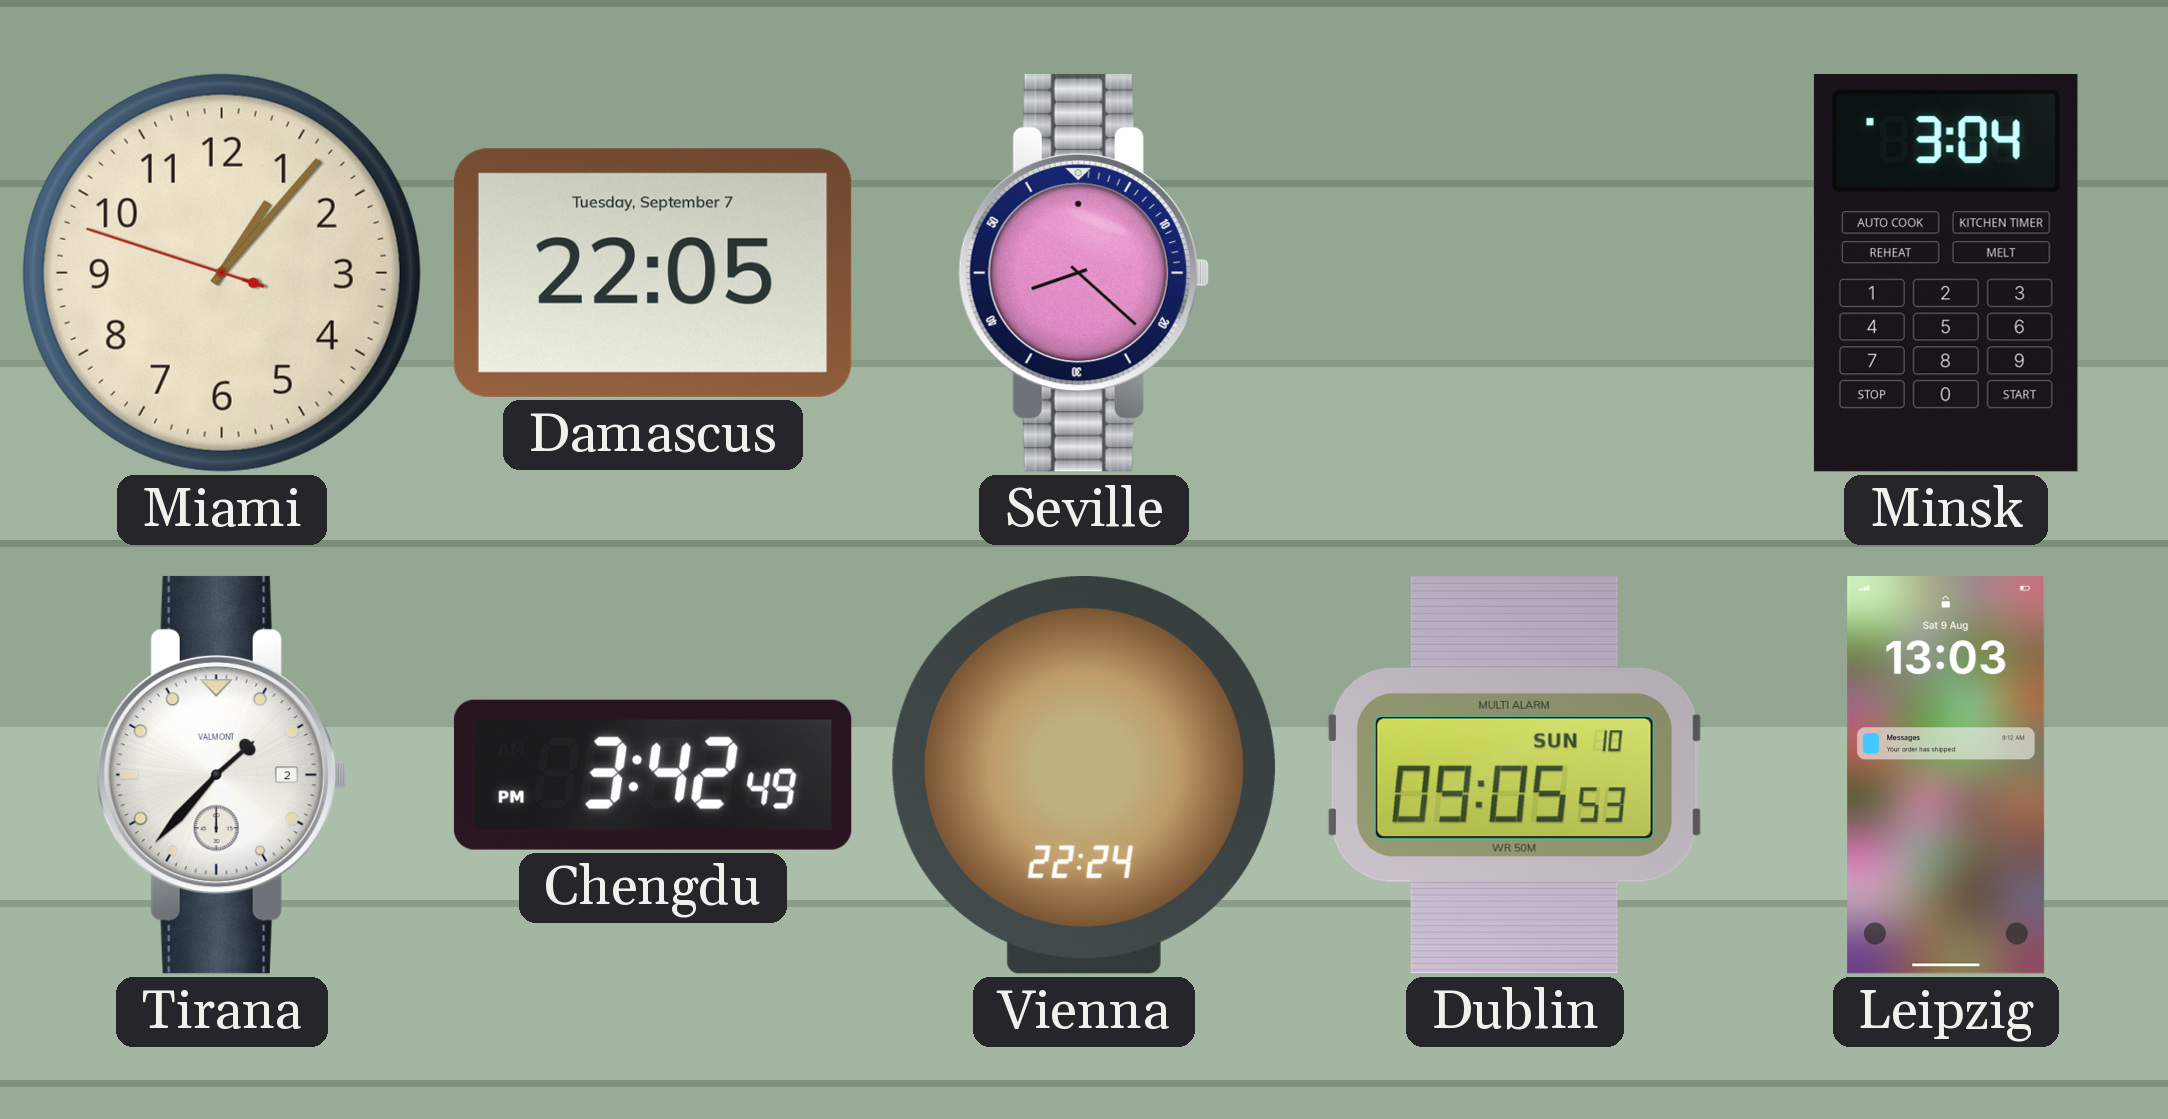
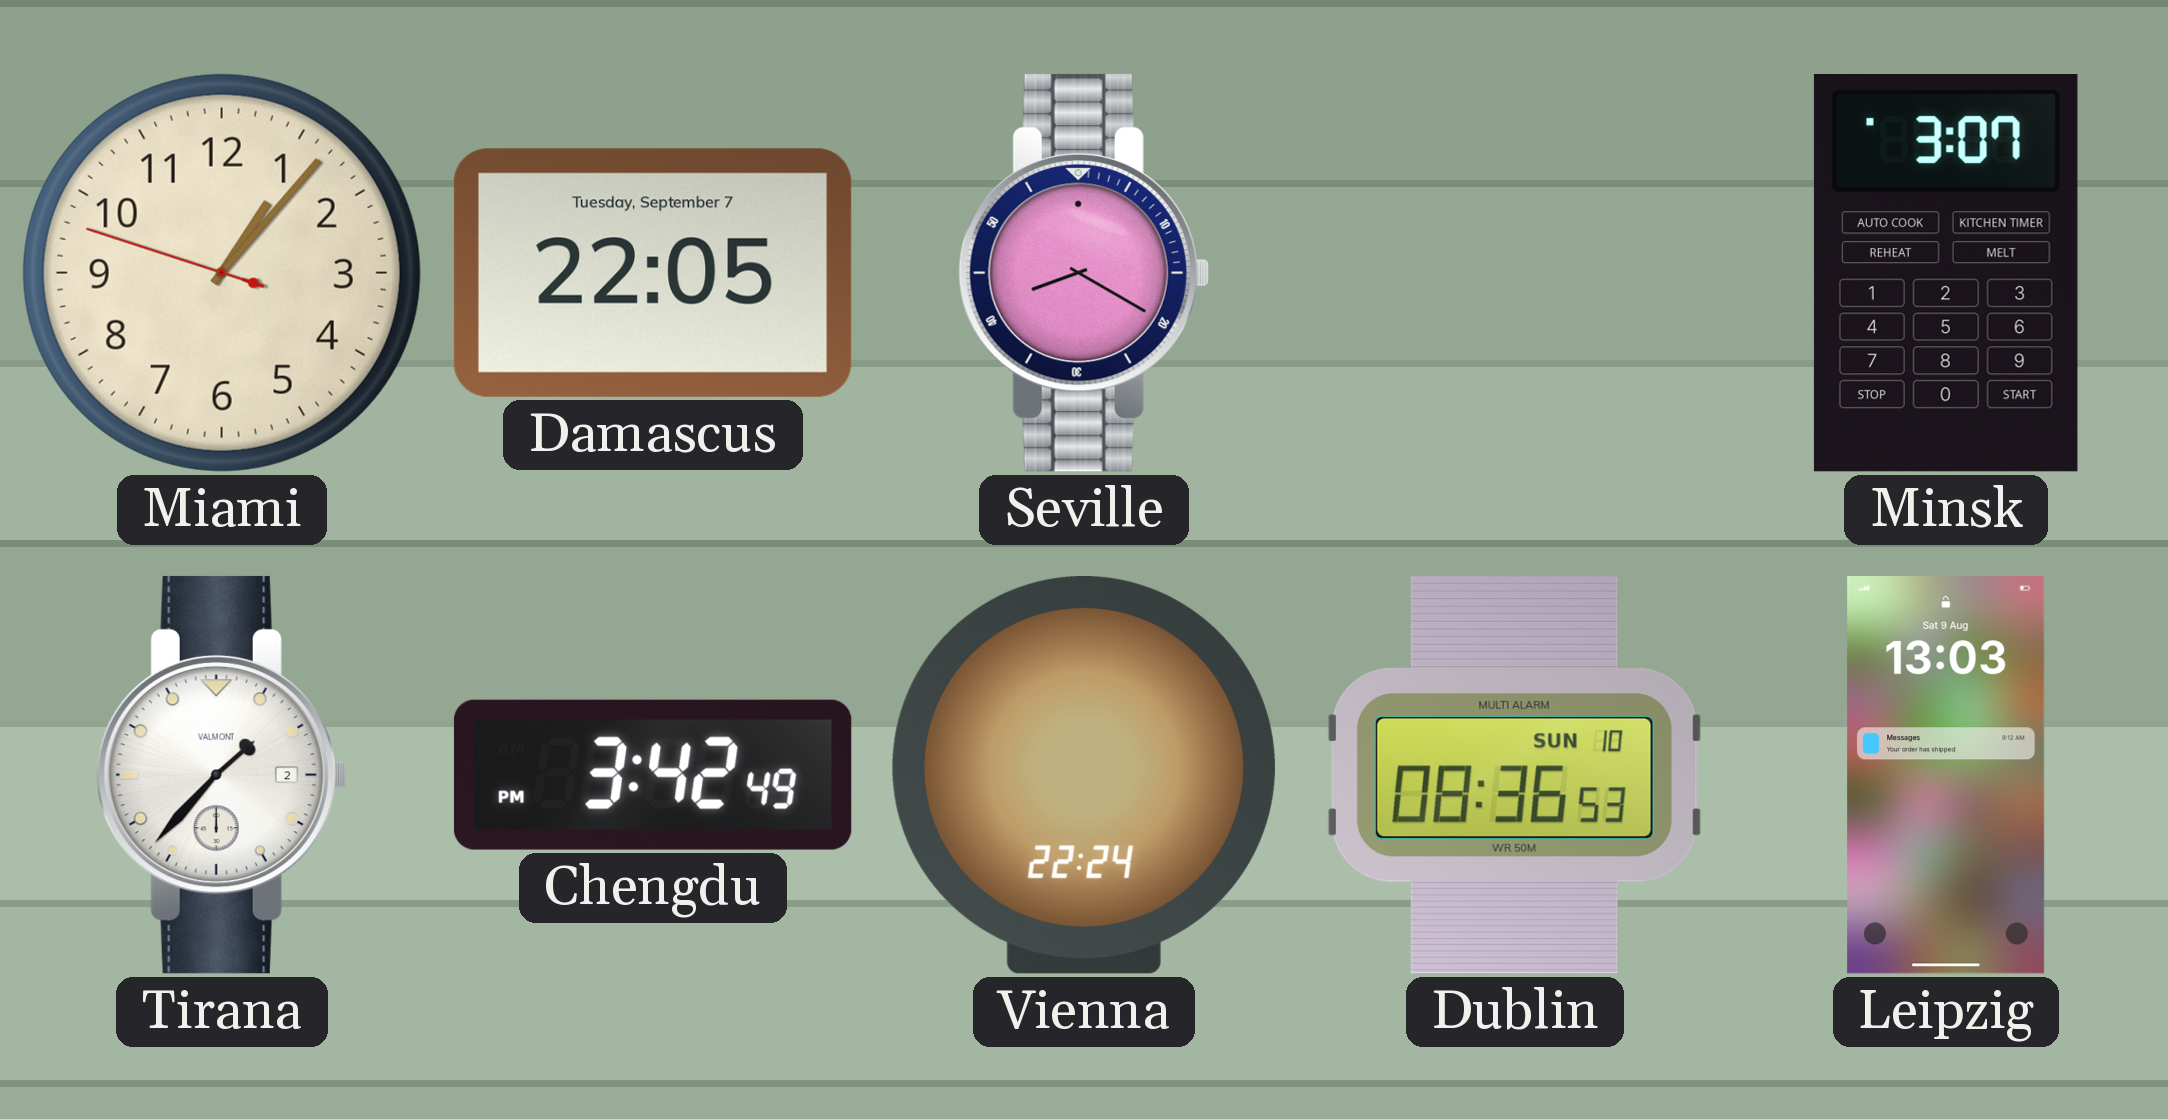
Seville: 8:22 -> 8:20 (1084, 273)
Minsk: 3:04 -> 3:07 (1946, 274)
Dublin: 09:05 -> 08:36 (1515, 775)
